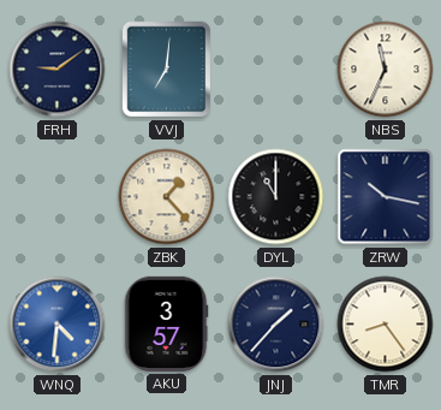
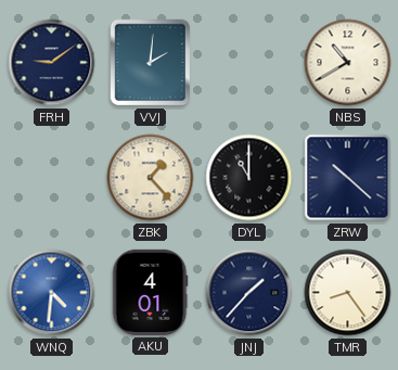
VVJ: 7:01 -> 2:01 (150, 63)
NBS: 11:34 -> 10:40 (348, 63)
ZRW: 10:17 -> 10:22 (348, 178)
AKU: 3:57 -> 4:01 (150, 292)
